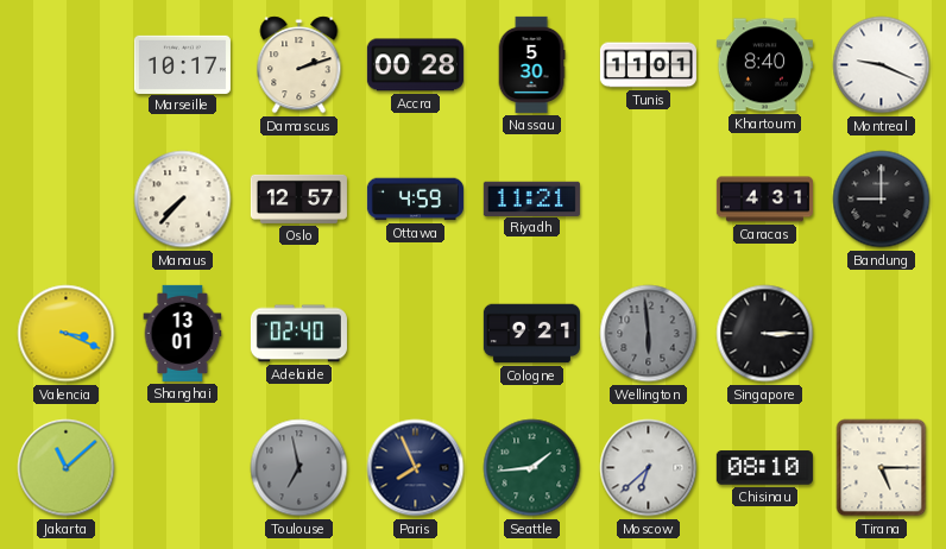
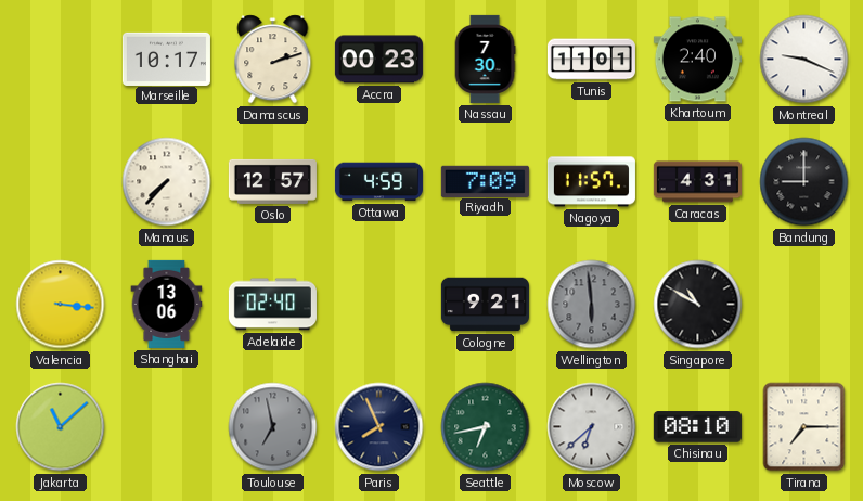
Accra: 00:28 -> 00:23 (378, 60)
Nassau: 5:30 -> 7:30 (485, 59)
Khartoum: 8:40 -> 2:40 (697, 60)
Riyadh: 11:21 -> 7:09 (485, 181)
Nagoya: none -> 11:57 (591, 182)
Valencia: 3:19 -> 3:16 (61, 305)
Shanghai: 13:01 -> 13:06 (167, 304)
Singapore: 3:15 -> 10:50 (698, 305)
Seattle: 1:44 -> 6:43 (486, 427)
Tirana: 5:15 -> 7:15 (804, 427)
